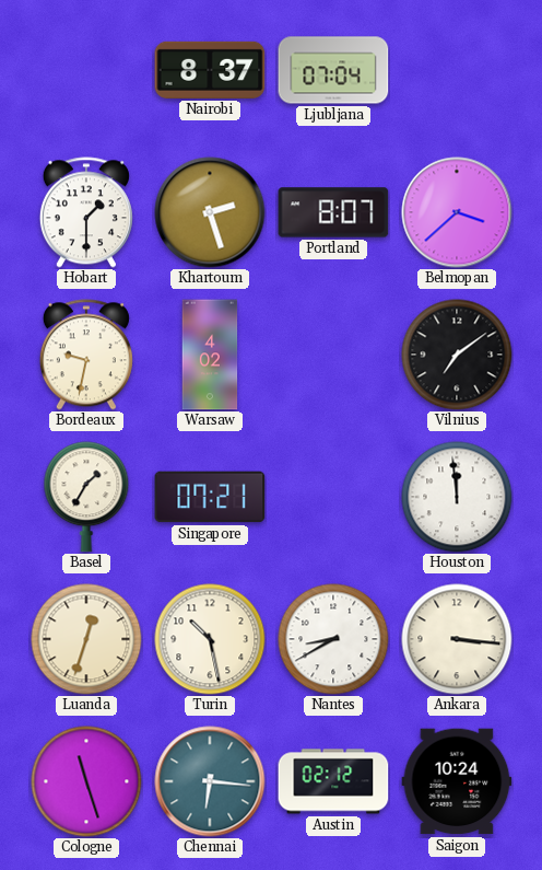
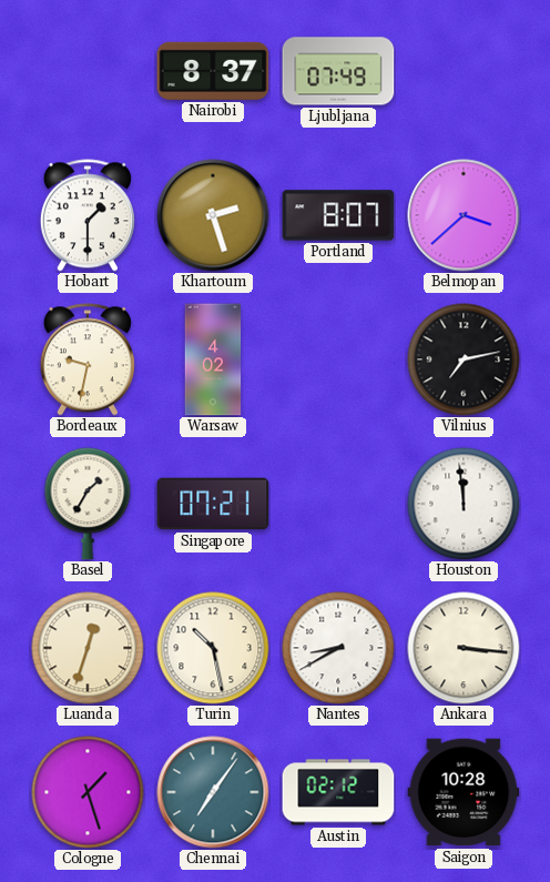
Ljubljana: 07:04 -> 07:49 (338, 71)
Vilnius: 7:09 -> 7:13 (464, 359)
Cologne: 11:27 -> 1:27 (88, 792)
Chennai: 6:16 -> 7:06 (213, 792)
Saigon: 10:24 -> 10:28 (464, 792)
